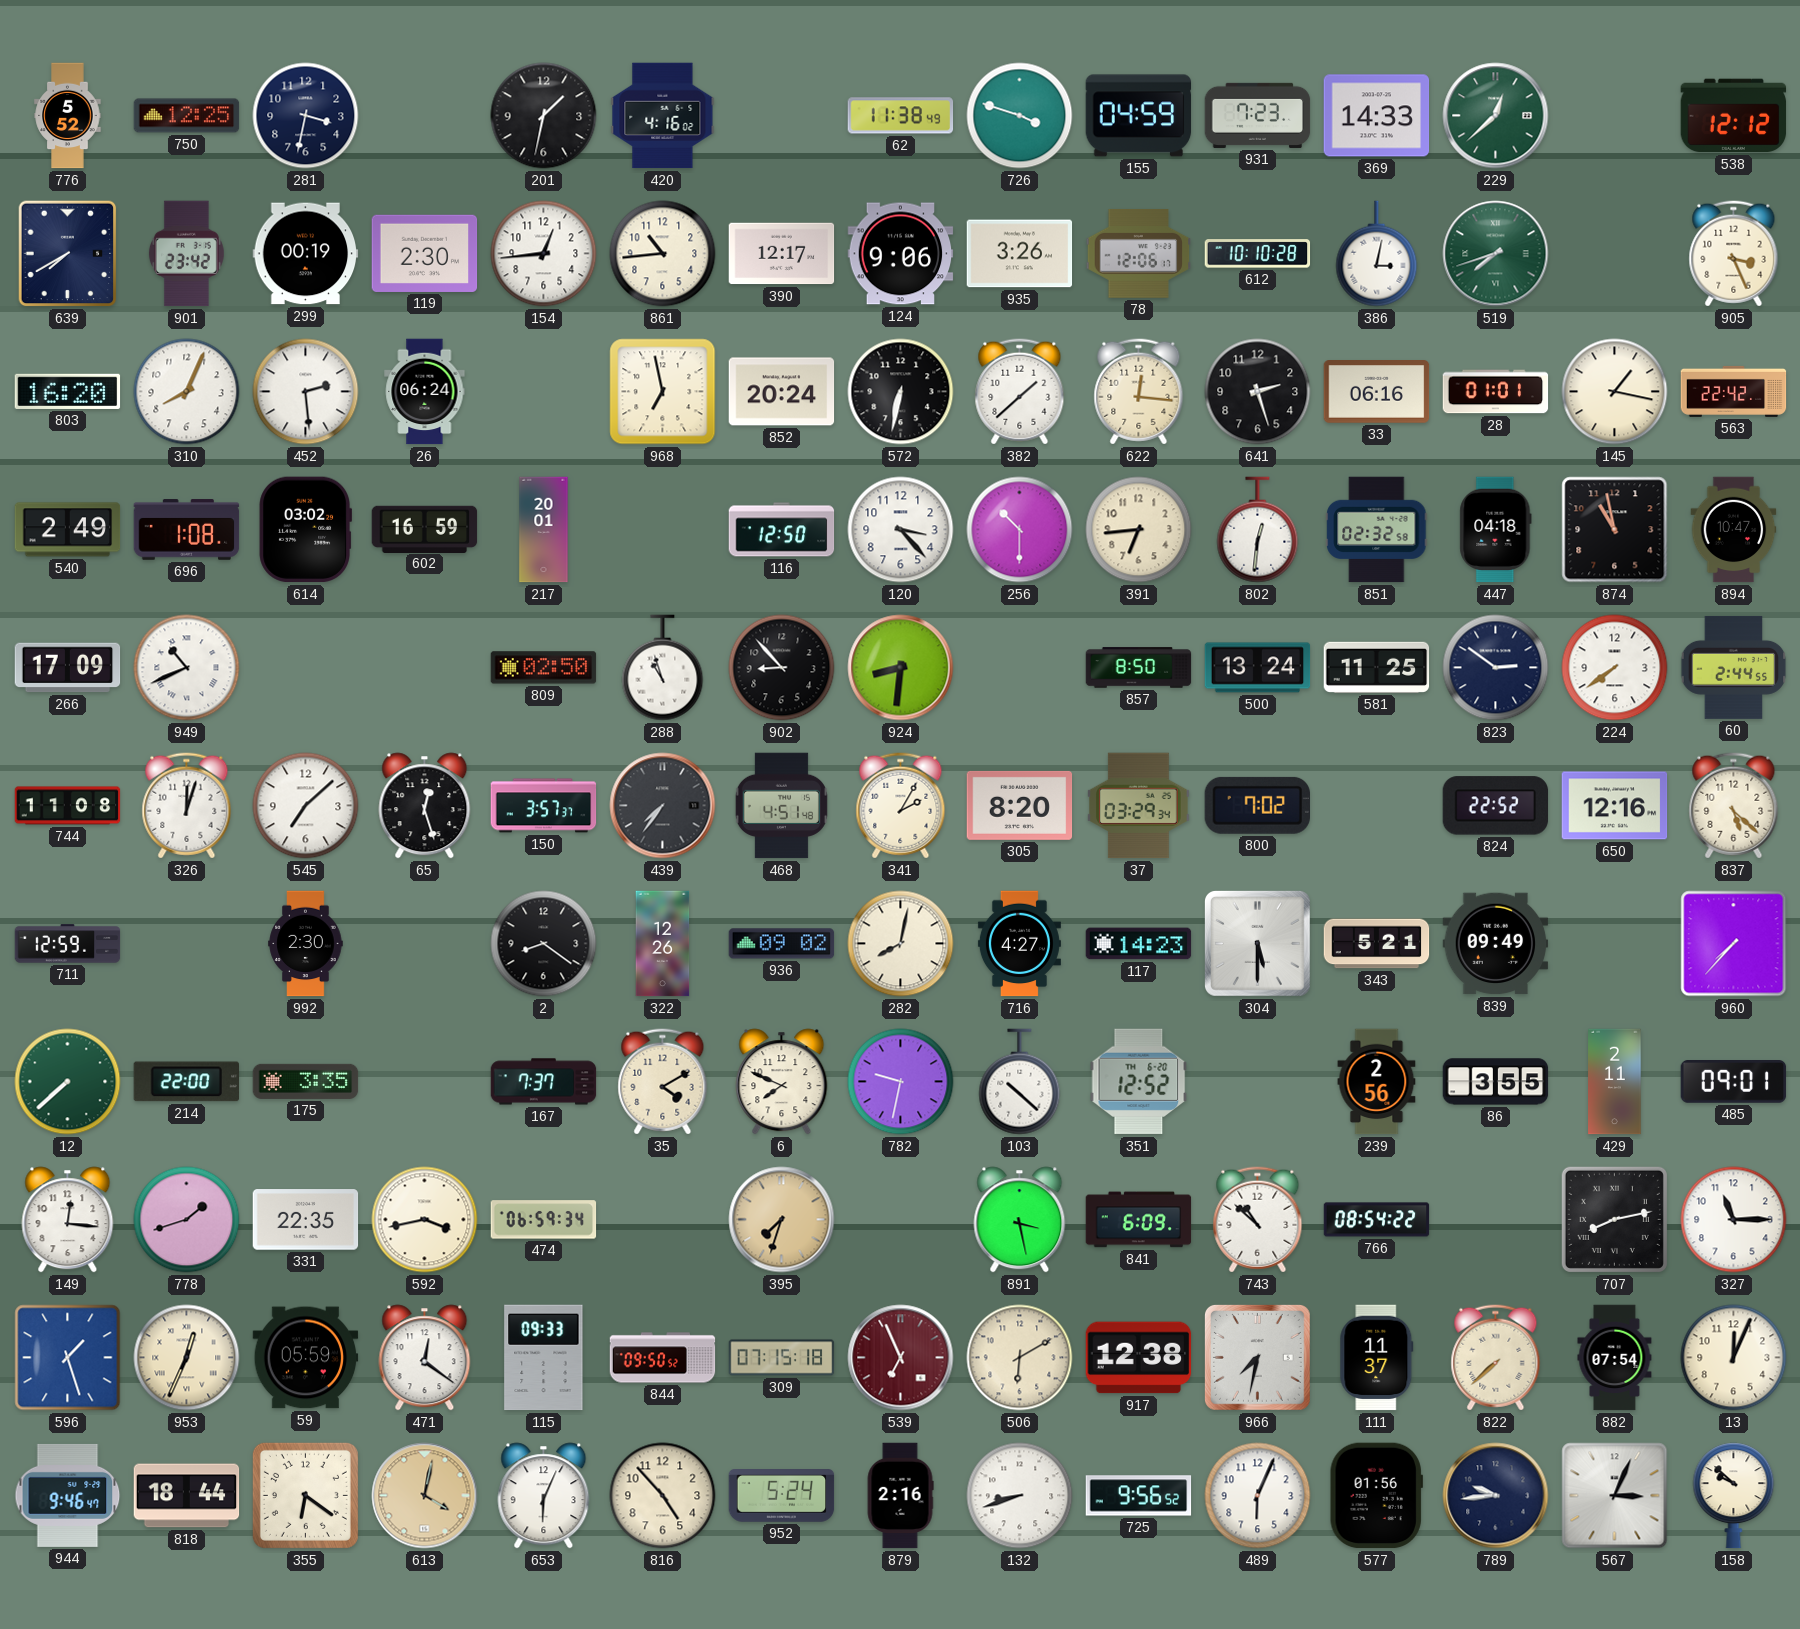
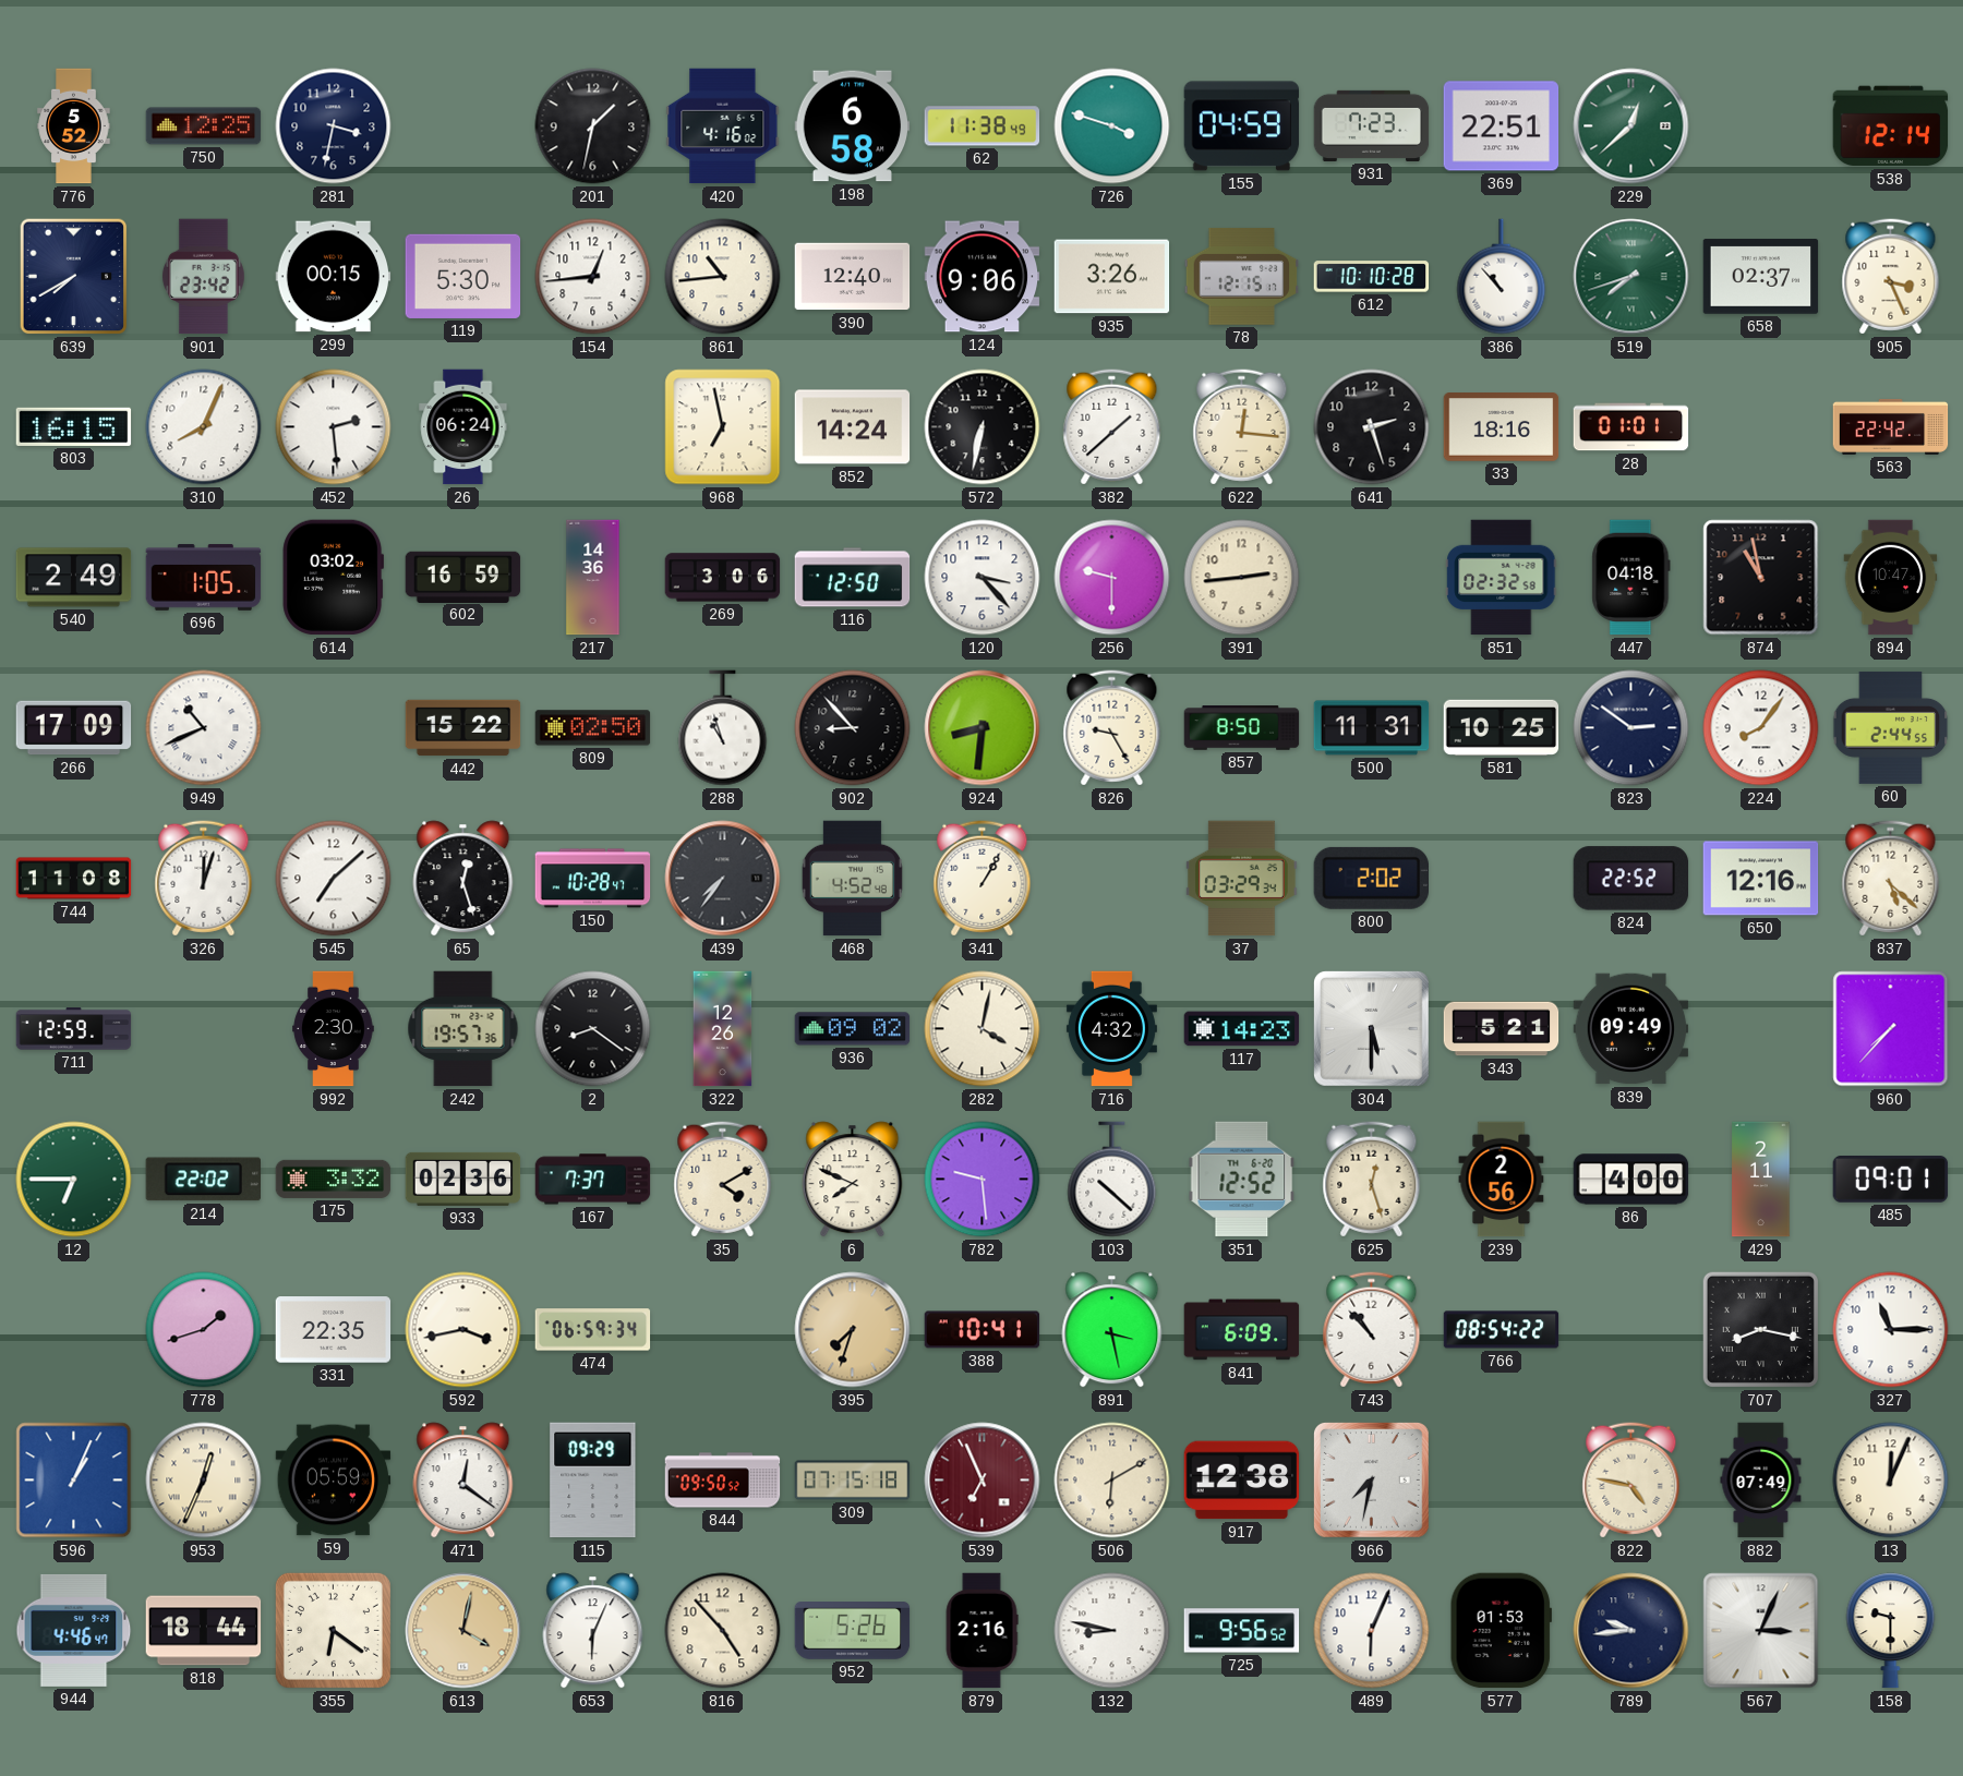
198: none -> 6:58 (853, 126)
369: 14:33 -> 22:51 (1502, 126)
538: 12:12 -> 12:14 (1891, 126)
299: 00:19 -> 00:15 (334, 277)
119: 2:30 -> 5:30 (463, 276)
390: 12:17 -> 12:40 (853, 277)
78: 12:06 -> 12:15 (1242, 276)
386: 3:02 -> 10:53 (1502, 277)
658: none -> 02:37 (1761, 277)
803: 16:20 -> 16:15 (74, 426)
852: 20:24 -> 14:24 (853, 427)
33: 06:16 -> 18:16 (1502, 427)
145: 1:17 -> none (1615, 392)
696: 1:08 -> 1:05 (204, 578)
217: 20:01 -> 14:36 (593, 578)
269: none -> 3:06 (723, 578)
256: 10:30 -> 9:30 (1112, 578)
391: 6:44 -> 2:44 (1242, 578)
802: 12:31 -> none (1258, 530)
442: none -> 15:22 (463, 728)
826: none -> 9:25 (1112, 728)
500: 13:24 -> 11:31 (1372, 728)
581: 11:25 -> 10:25 (1502, 727)
224: 7:39 -> 8:06 (1761, 728)
150: 3:57 -> 10:28 (593, 879)
468: 4:51 -> 4:52 (852, 879)
341: 2:05 -> 1:05 (983, 879)
305: 8:20 -> none (1020, 805)
800: 7:02 -> 2:02 (1371, 878)
242: none -> 19:57 (463, 1029)
282: 8:02 -> 4:02 (983, 1029)
716: 4:27 -> 4:32 (1111, 1029)
12: 7:38 -> 6:45 (74, 1180)
214: 22:00 -> 22:02 (203, 1180)
175: 3:35 -> 3:32 (334, 1179)
933: none -> 02:36 (463, 1179)
782: 9:32 -> 9:29 (983, 1180)
625: none -> 12:27 (1372, 1180)
86: 3:55 -> 4:00 (1631, 1180)
149: 12:16 -> none (68, 1220)
388: none -> 10:41 (983, 1330)
743: 10:52 -> 10:53 (1372, 1330)
707: 8:13 -> 8:17 (1760, 1329)
596: 1:27 -> 1:04 (74, 1481)
115: 09:33 -> 09:29 (593, 1481)
111: 11:37 -> none (1377, 1358)
822: 7:38 -> 4:47 (1631, 1481)
882: 07:54 -> 07:49 (1761, 1481)
944: 9:46 -> 4:46 (74, 1630)
952: 5:24 -> 5:26 (853, 1631)
132: 8:42 -> 8:47 (1112, 1631)
577: 01:56 -> 01:53 (1501, 1631)
158: 9:52 -> 9:30 (1891, 1631)
